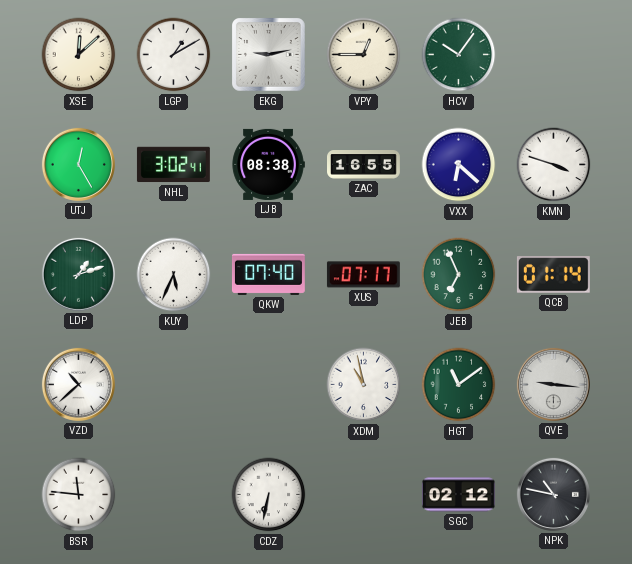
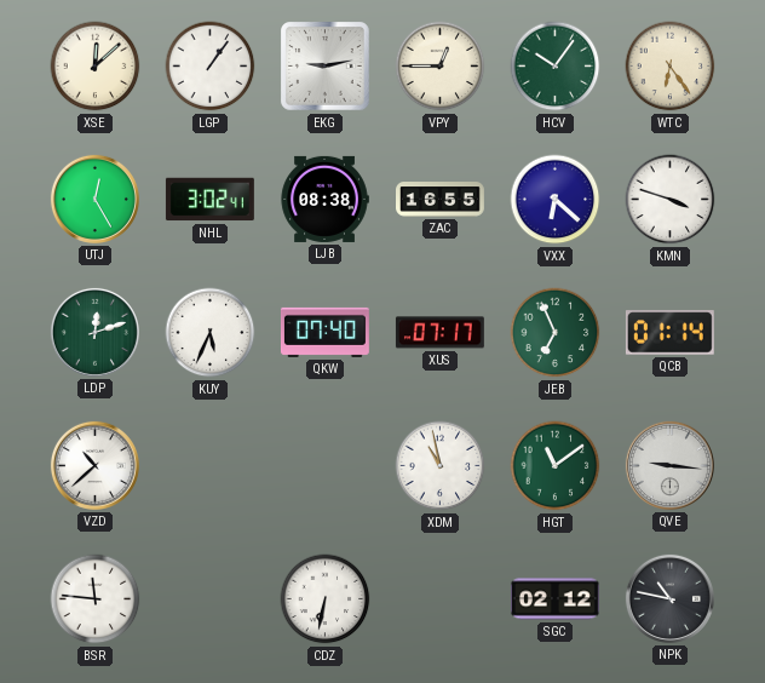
LGP: 1:10 -> 1:06 (211, 67)
WTC: none -> 6:24 (671, 67)
LDP: 1:12 -> 12:12 (94, 332)
